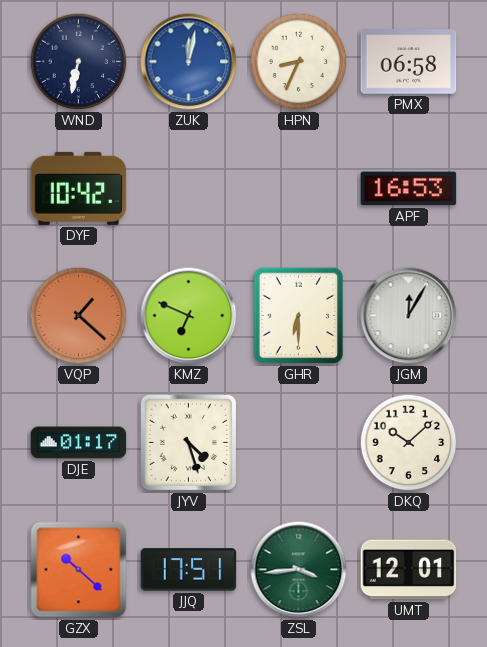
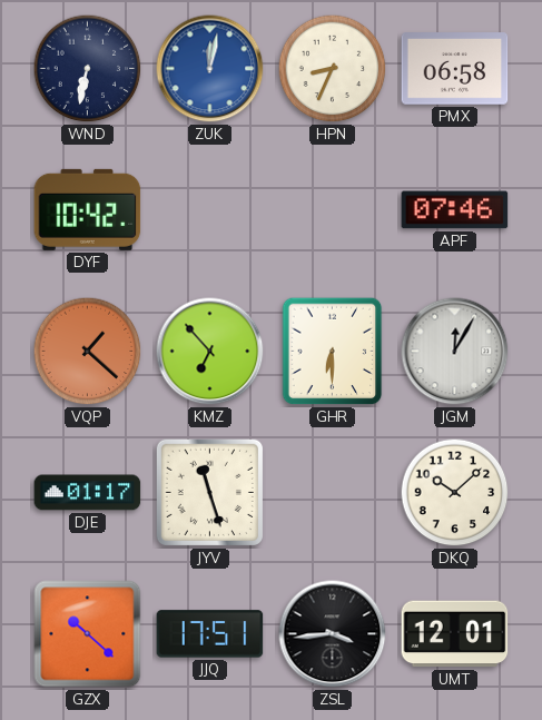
APF: 16:53 -> 07:46 (455, 210)
KMZ: 6:49 -> 6:53 (210, 352)
JYV: 4:27 -> 11:27 (209, 492)
ZSL dial: green -> black (333, 634)
